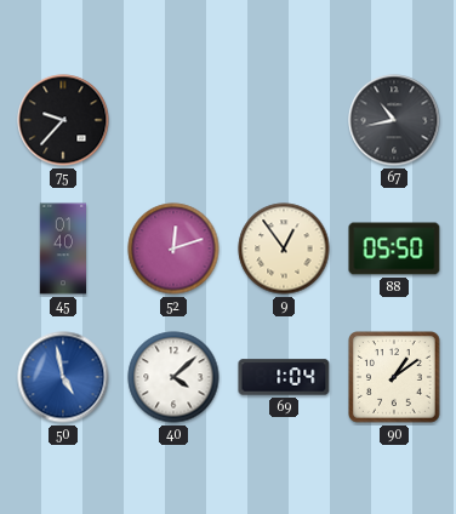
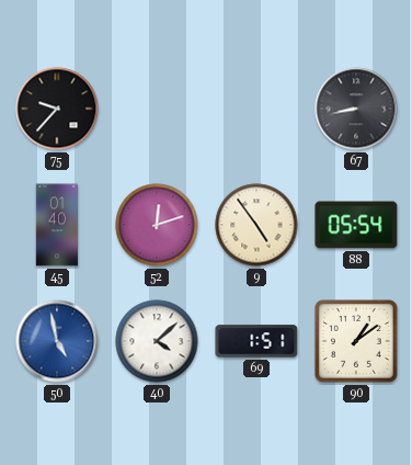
67: 10:43 -> 8:43 (356, 109)
9: 12:54 -> 4:54 (256, 225)
88: 05:50 -> 05:54 (356, 225)
69: 1:04 -> 1:51 (256, 341)
